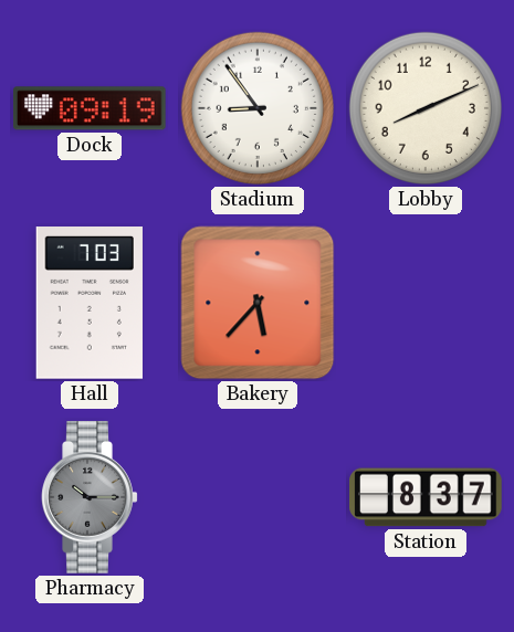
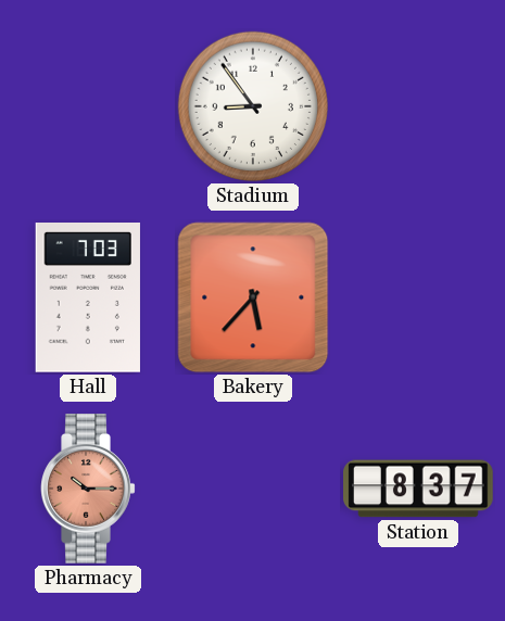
Dock: 09:19 -> none (90, 108)
Lobby: 8:11 -> none (426, 108)
Pharmacy dial: grey -> salmon (88, 489)
